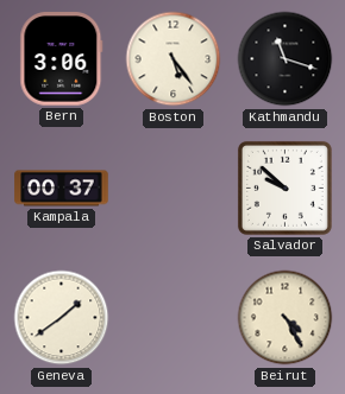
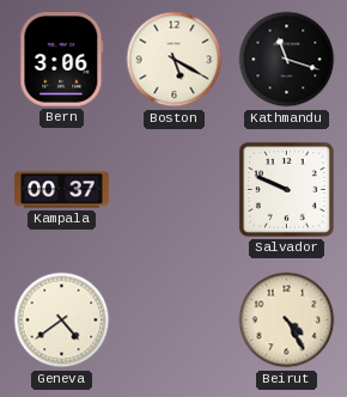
Boston: 5:24 -> 5:20 (175, 60)
Salvador: 9:52 -> 9:49 (286, 189)
Geneva: 1:39 -> 4:39 (62, 320)
